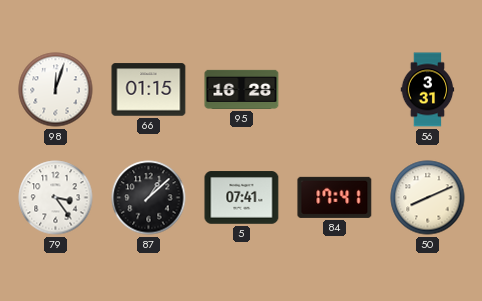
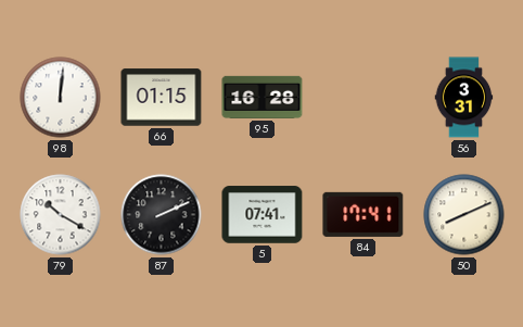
98: 12:03 -> 12:01 (61, 98)
79: 3:24 -> 10:20 (61, 215)
87: 1:08 -> 2:11 (162, 215)
